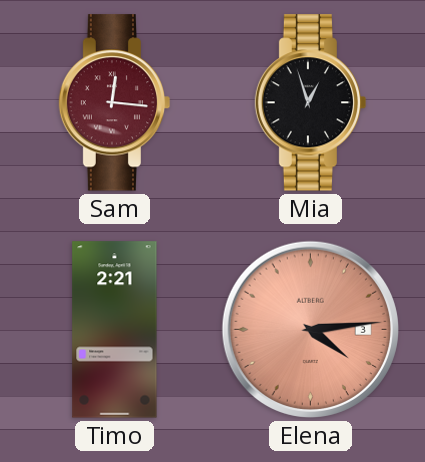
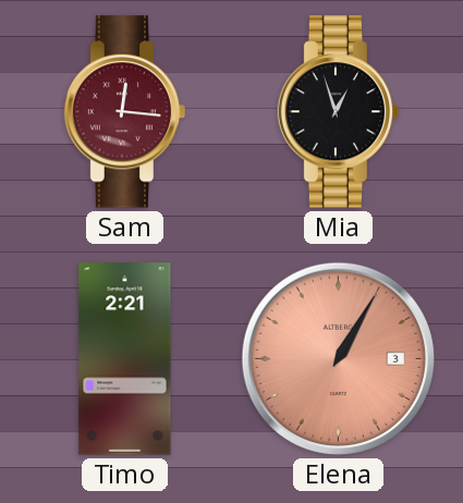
Elena: 4:14 -> 1:05 (338, 358)
